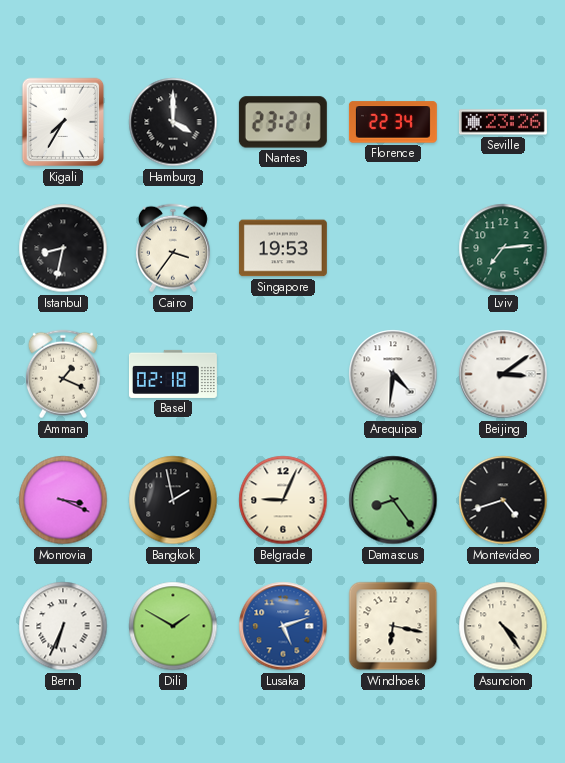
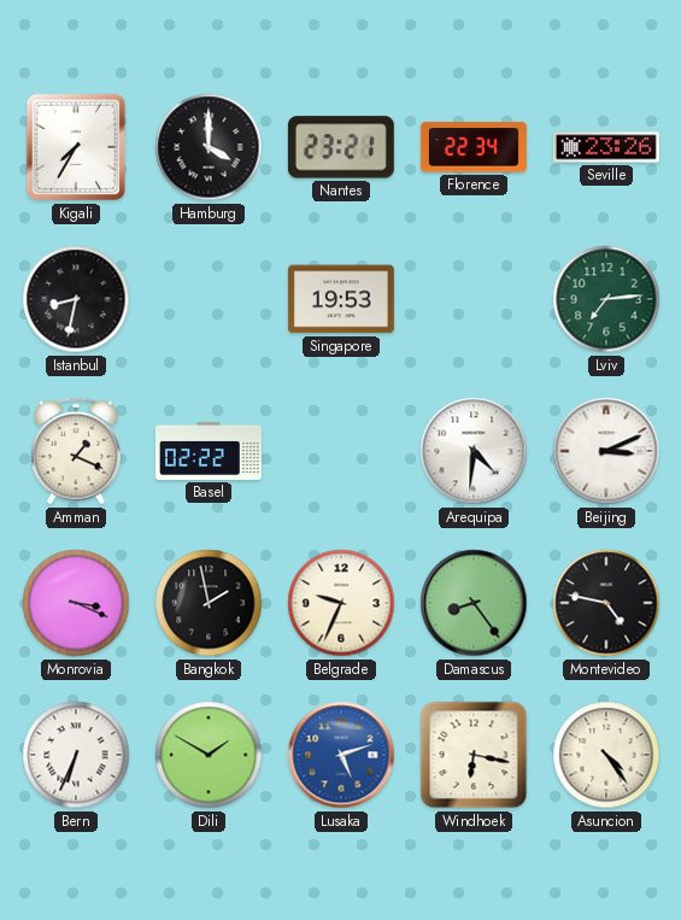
Cairo: 3:36 -> none (173, 248)
Basel: 02:18 -> 02:22 (209, 451)
Beijing: 3:09 -> 3:11 (606, 451)
Belgrade: 9:04 -> 9:34 (341, 603)
Montevideo: 4:42 -> 4:47 (606, 603)
